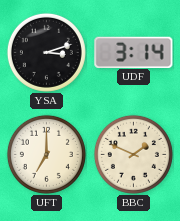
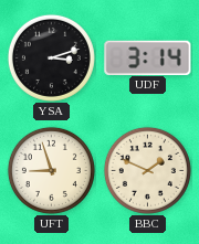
UFT: 7:00 -> 8:57 (51, 170)
